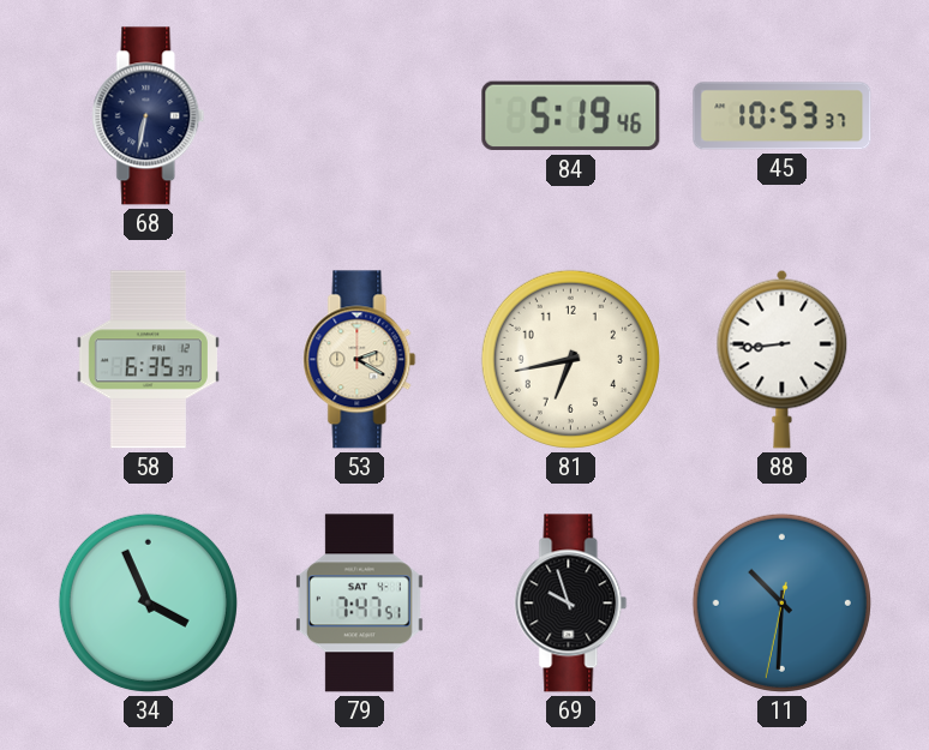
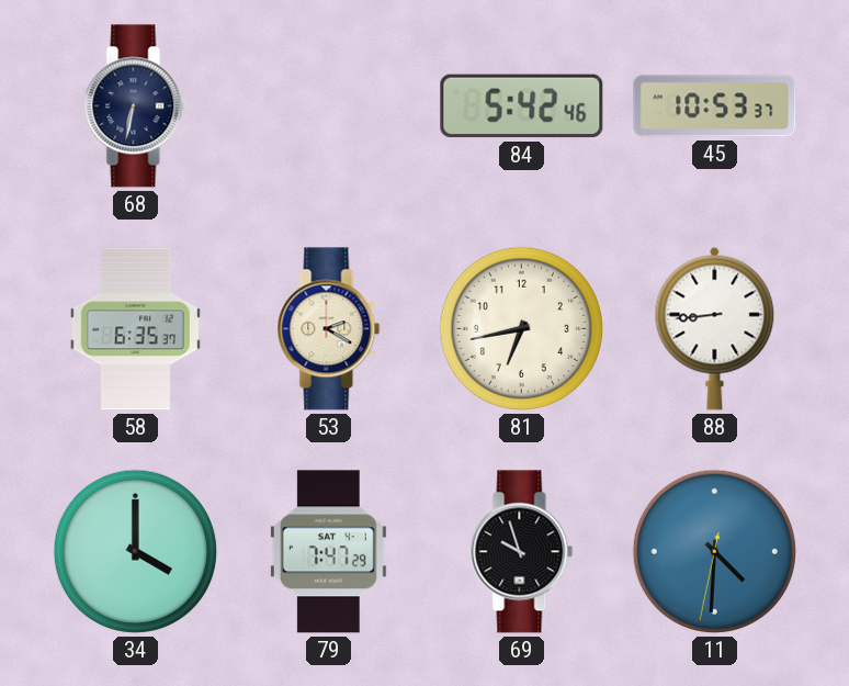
84: 5:19 -> 5:42 (522, 106)
34: 3:56 -> 4:00 (135, 551)
79: 7:47:51 -> 7:47:29 (328, 552)
11: 10:30 -> 4:30 (714, 551)
